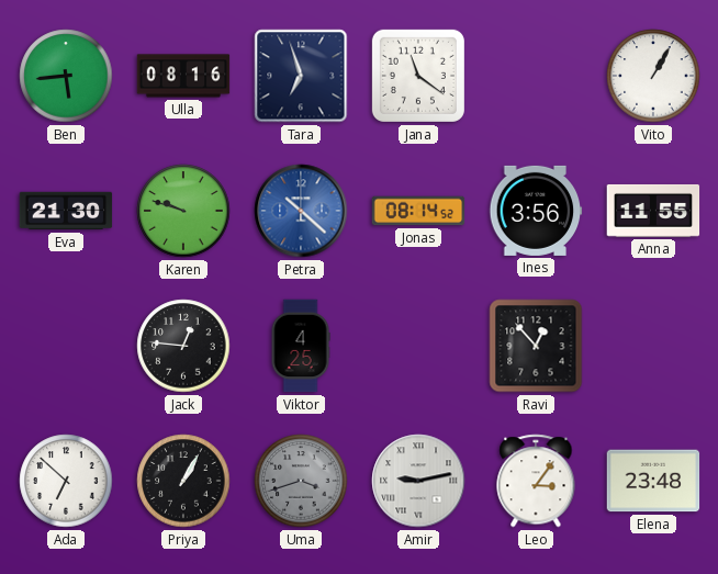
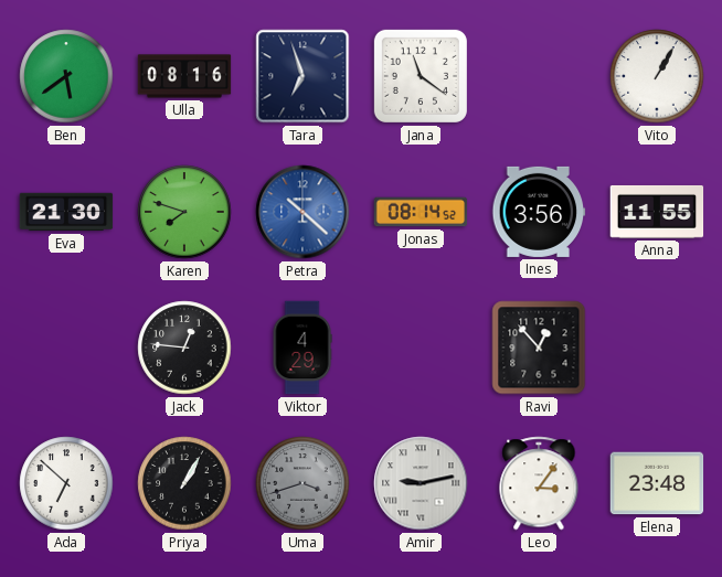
Ben: 5:44 -> 5:39 (66, 76)
Karen: 9:48 -> 7:48 (184, 212)
Viktor: 4:25 -> 4:29 (302, 348)
